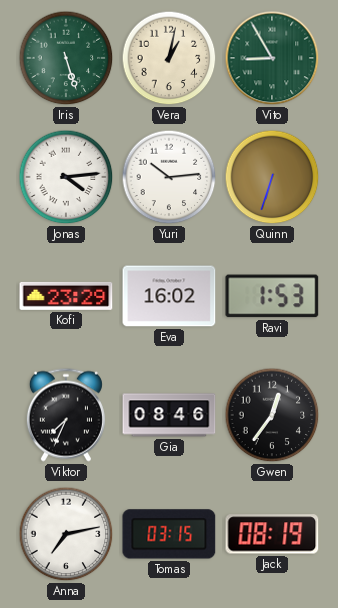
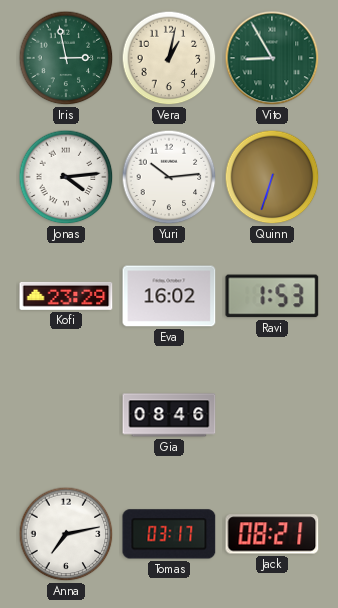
Iris: 5:27 -> 2:58 (66, 58)
Viktor: 7:34 -> none (66, 415)
Gwen: 12:36 -> none (272, 415)
Tomas: 03:15 -> 03:17 (169, 534)
Jack: 08:19 -> 08:21 (272, 534)
